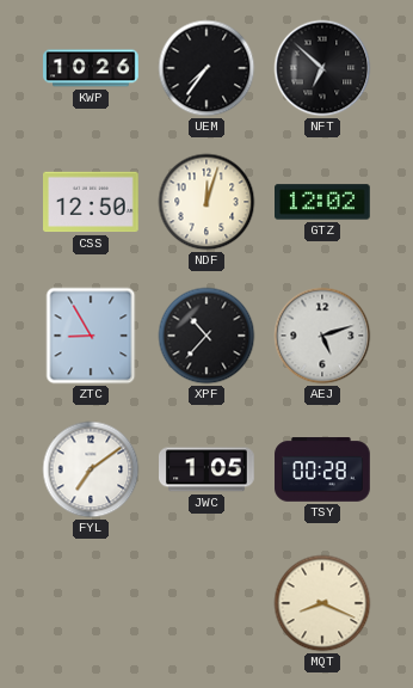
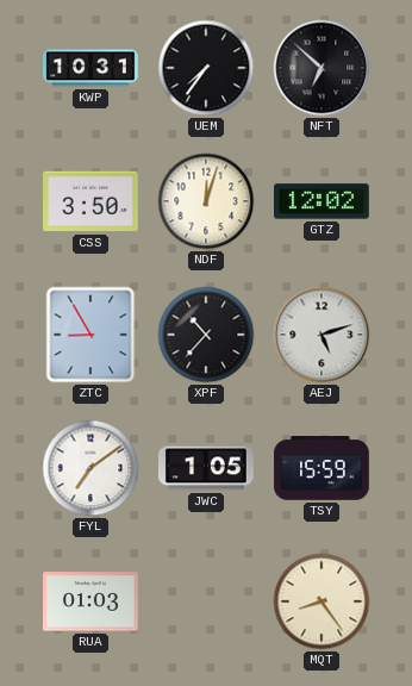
KWP: 10:26 -> 10:31 (90, 68)
CSS: 12:50 -> 3:50 (92, 201)
TSY: 00:28 -> 15:59 (322, 468)
RUA: none -> 01:03 (92, 601)
MQT: 8:19 -> 8:24 (322, 601)
